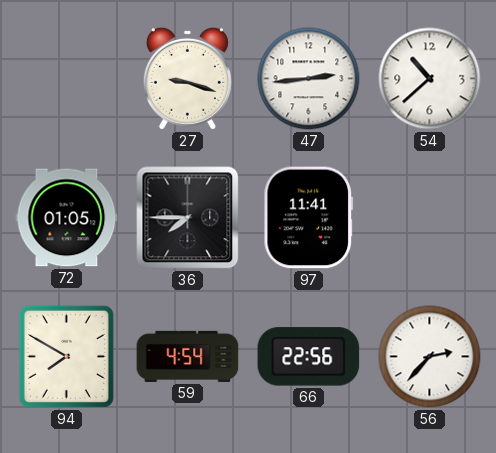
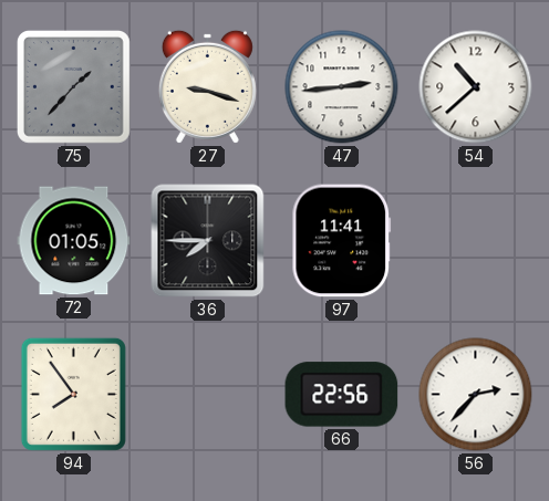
75: none -> 1:37 (73, 86)
94: 7:50 -> 7:54 (73, 394)
59: 4:54 -> none (188, 356)
